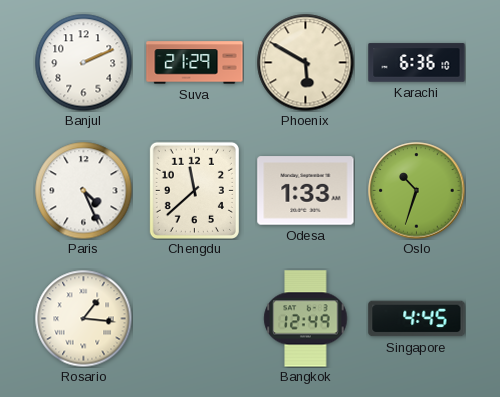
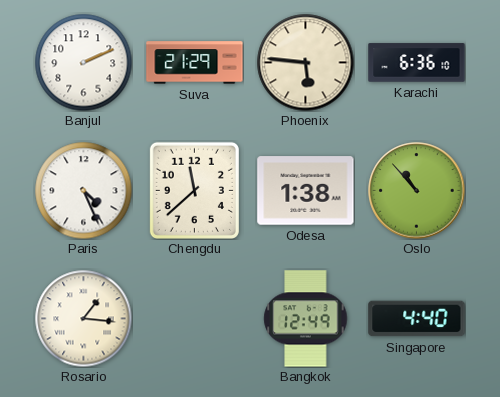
Phoenix: 5:50 -> 5:46 (305, 62)
Odesa: 1:33 -> 1:38 (306, 191)
Oslo: 10:33 -> 10:53 (417, 191)
Singapore: 4:45 -> 4:40 (417, 319)
